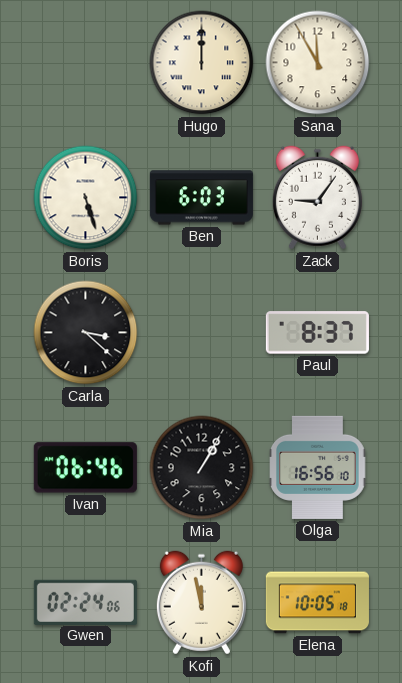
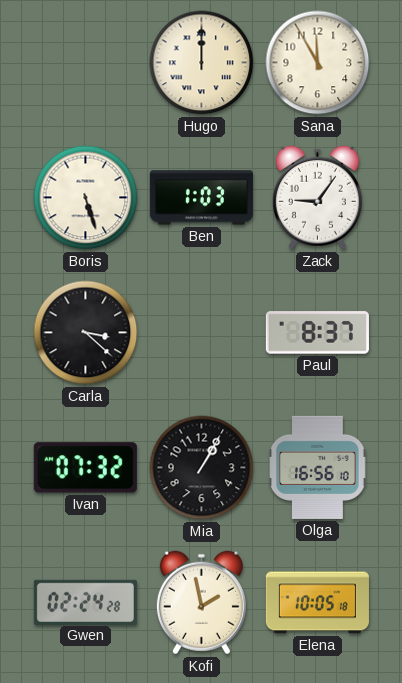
Ben: 6:03 -> 1:03 (201, 198)
Ivan: 06:46 -> 07:32 (85, 468)
Gwen: 02:24:06 -> 02:24:28 (85, 602)
Kofi: 11:58 -> 1:58 (201, 603)
